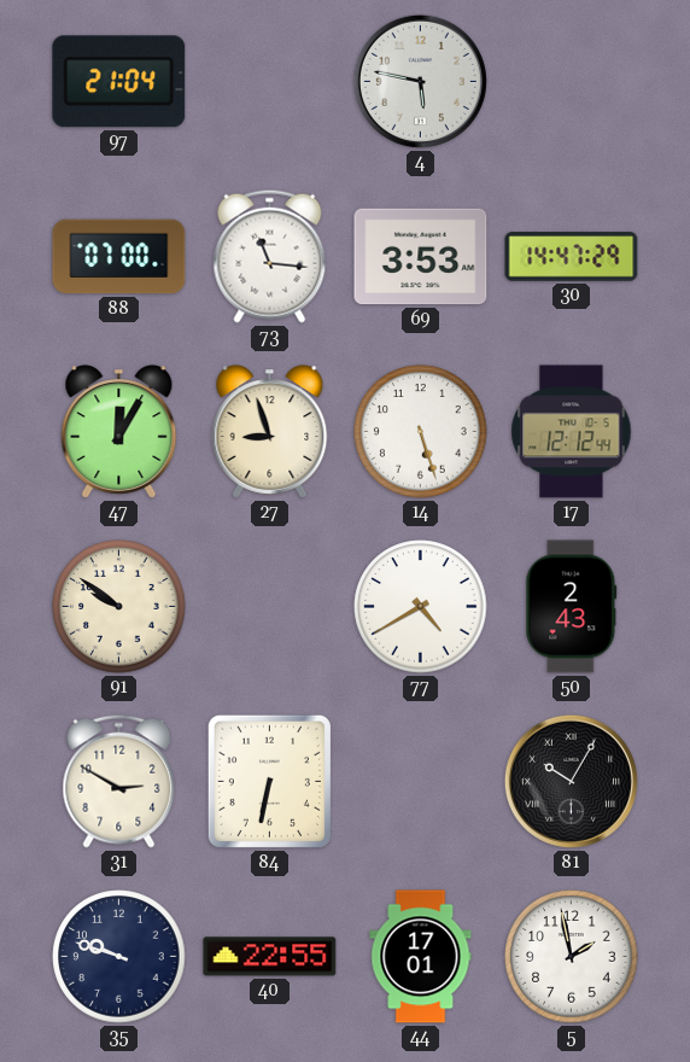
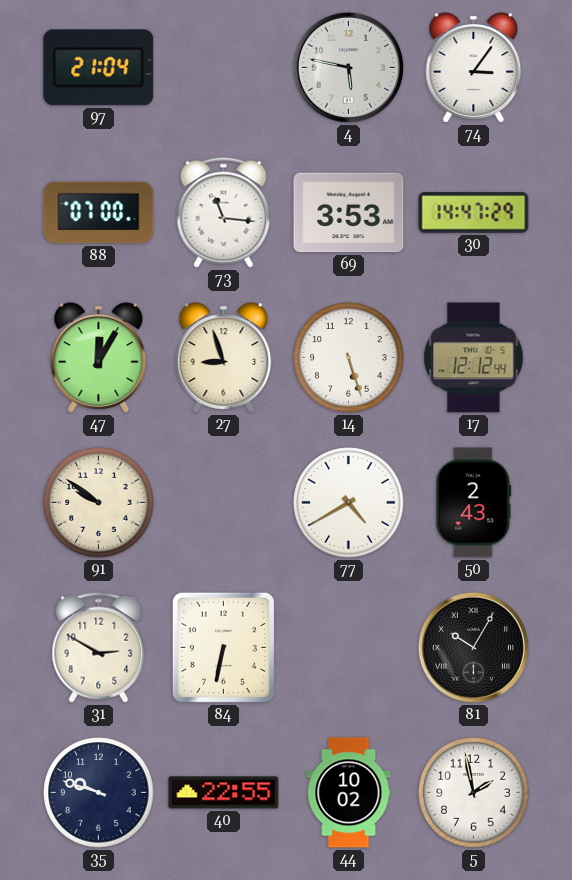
74: none -> 3:06 (474, 68)
44: 17:01 -> 10:02 (349, 793)
